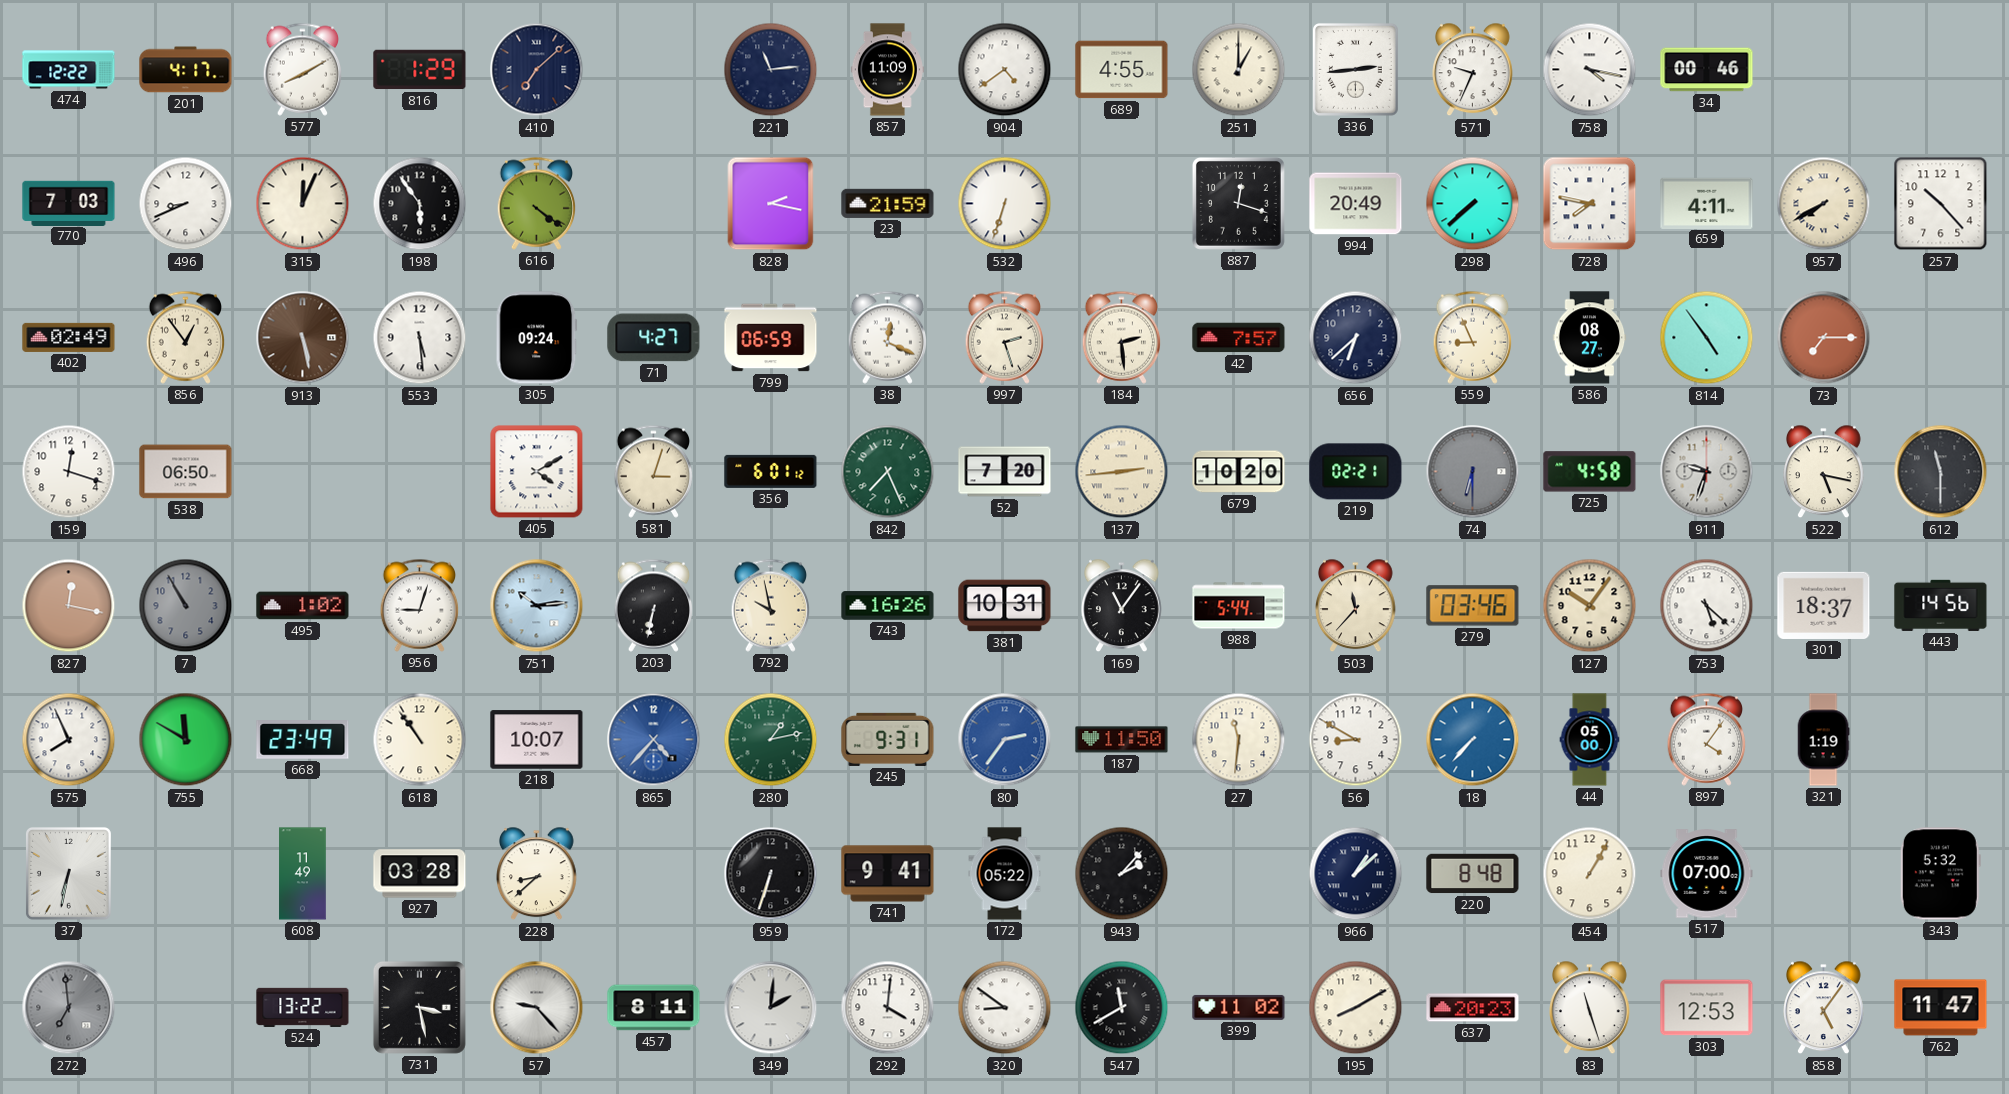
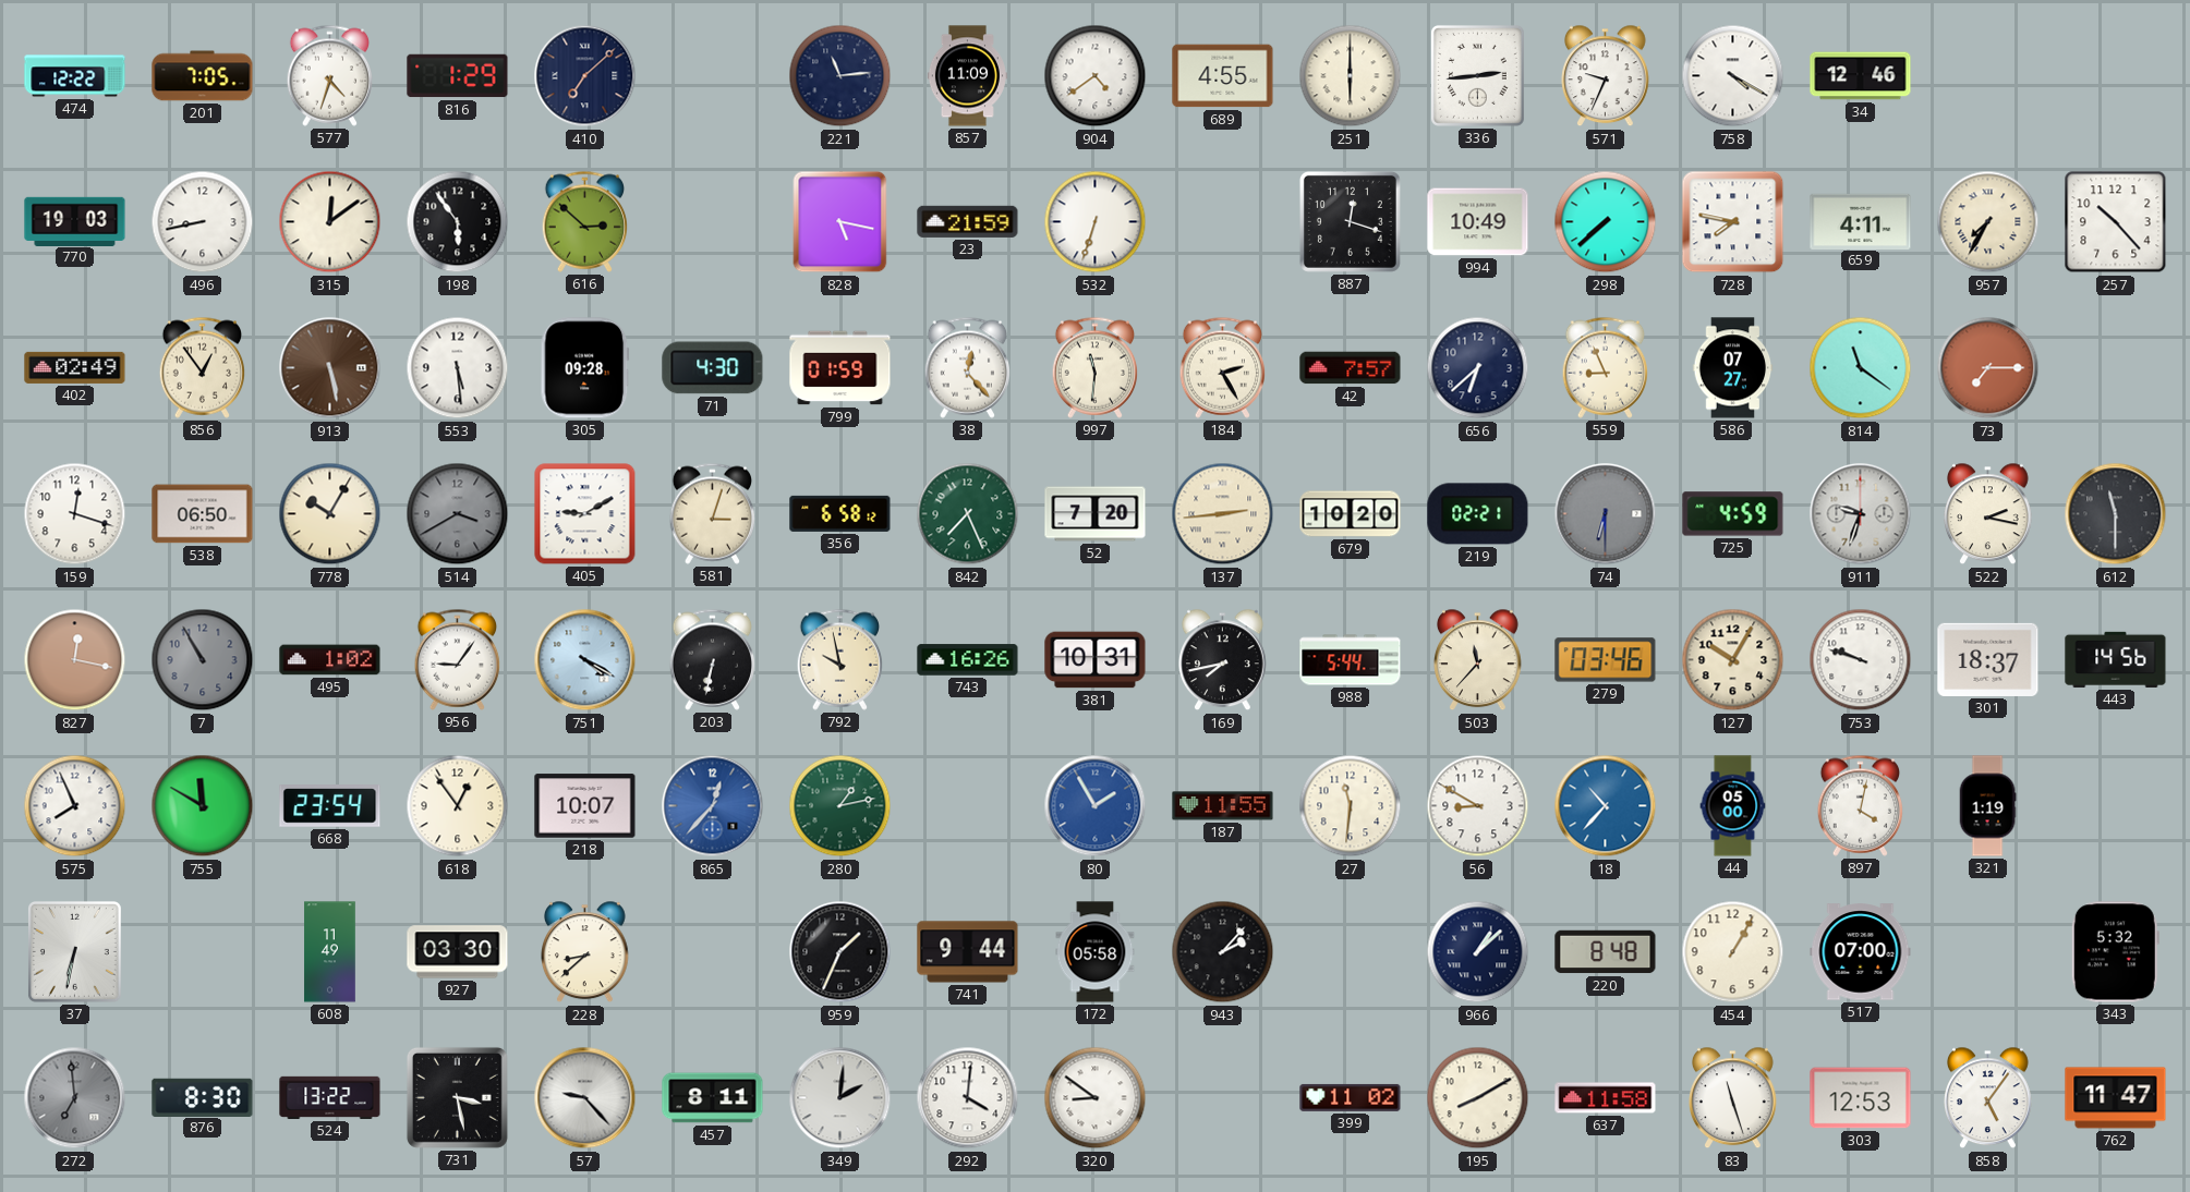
201: 4:17 -> 7:05 (203, 76)
577: 8:10 -> 4:33 (329, 75)
251: 1:00 -> 6:00 (1351, 76)
758: 4:17 -> 4:20 (1733, 76)
34: 00:46 -> 12:46 (1861, 76)
770: 7:03 -> 19:03 (75, 221)
496: 8:41 -> 8:43 (203, 222)
315: 12:04 -> 12:09 (330, 222)
616: 4:21 -> 2:52 (584, 221)
828: 2:17 -> 5:17 (840, 222)
994: 20:49 -> 10:49 (1478, 222)
957: 7:40 -> 7:35 (1988, 222)
305: 09:24 -> 09:28 (585, 368)
71: 4:27 -> 4:30 (713, 368)
799: 06:59 -> 01:59 (840, 368)
38: 12:19 -> 12:23 (967, 367)
997: 2:27 -> 11:31 (1094, 367)
184: 2:29 -> 2:25 (1222, 367)
586: 08:27 -> 07:27 (1733, 368)
814: 4:54 -> 11:21 (1861, 368)
778: none -> 10:05 (330, 514)
514: none -> 3:40 (458, 514)
405: 4:10 -> 9:10 (585, 514)
356: 6:01 -> 6:58 (840, 513)
725: 4:58 -> 4:59 (1733, 514)
522: 5:17 -> 2:17 (1988, 514)
956: 9:03 -> 9:06 (457, 659)
751: 10:14 -> 4:20 (585, 660)
169: 11:06 -> 7:43 (1223, 660)
127: 10:06 -> 10:05 (1733, 660)
753: 5:22 -> 9:48 (1861, 660)
668: 23:49 -> 23:54 (330, 806)
618: 10:54 -> 12:54 (458, 806)
865: 4:37 -> 12:37 (713, 806)
245: 9:31 -> none (888, 739)
80: 2:36 -> 1:55 (1096, 806)
187: 11:50 -> 11:55 (1223, 806)
18: 7:37 -> 10:37 (1606, 806)
897: 4:06 -> 4:02 (1860, 805)
927: 03:28 -> 03:30 (458, 952)
959: 6:33 -> 1:34 (840, 952)
741: 9:41 -> 9:44 (968, 952)
172: 05:22 -> 05:58 (1096, 952)
876: none -> 8:30 (203, 1097)
547: 11:40 -> none (1122, 1008)
637: 20:23 -> 11:58 (1606, 1098)
